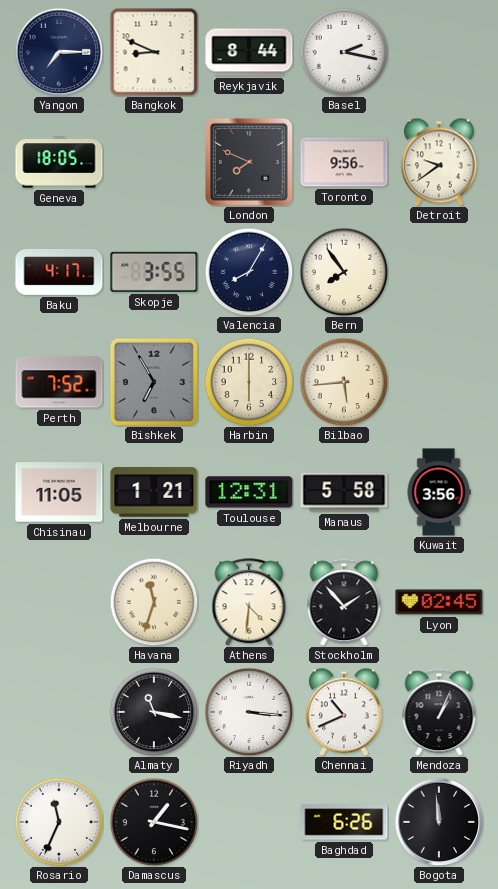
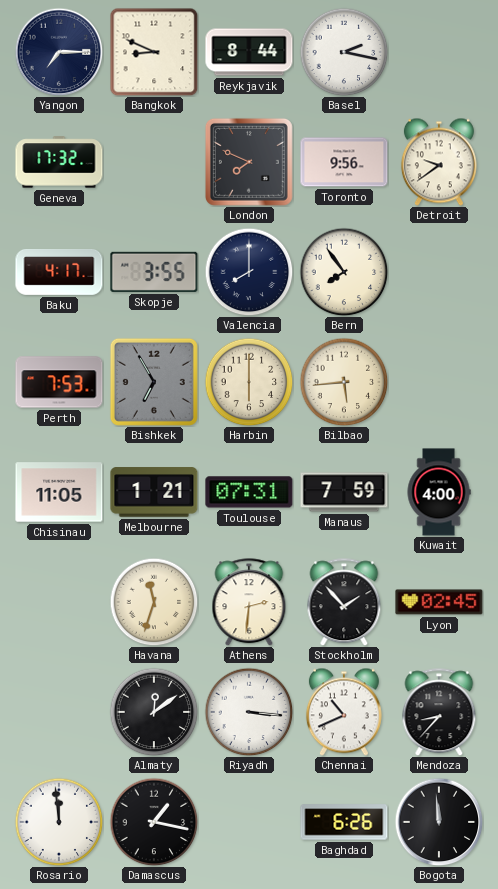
Geneva: 18:05 -> 17:32 (59, 162)
Valencia: 8:05 -> 8:00 (249, 272)
Perth: 7:52 -> 7:53 (59, 382)
Toulouse: 12:31 -> 07:31 (249, 492)
Manaus: 5:58 -> 7:59 (344, 492)
Kuwait: 3:56 -> 4:00 (439, 492)
Athens: 4:31 -> 2:31 (249, 602)
Almaty: 11:17 -> 12:09 (154, 712)
Mendoza: 1:04 -> 8:37 (439, 712)
Rosario: 11:34 -> 11:59 (59, 822)
